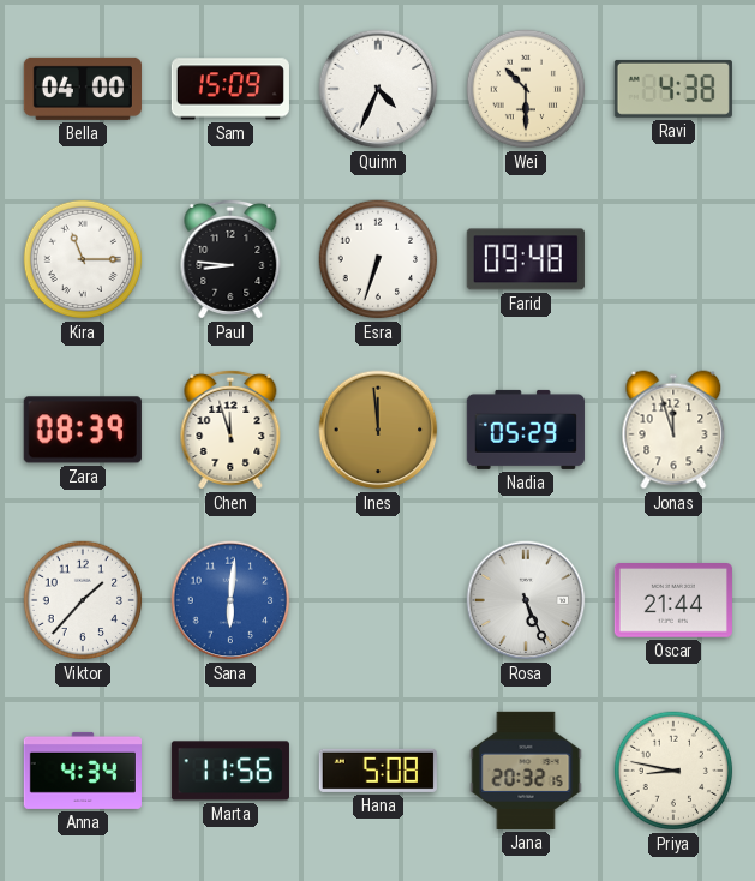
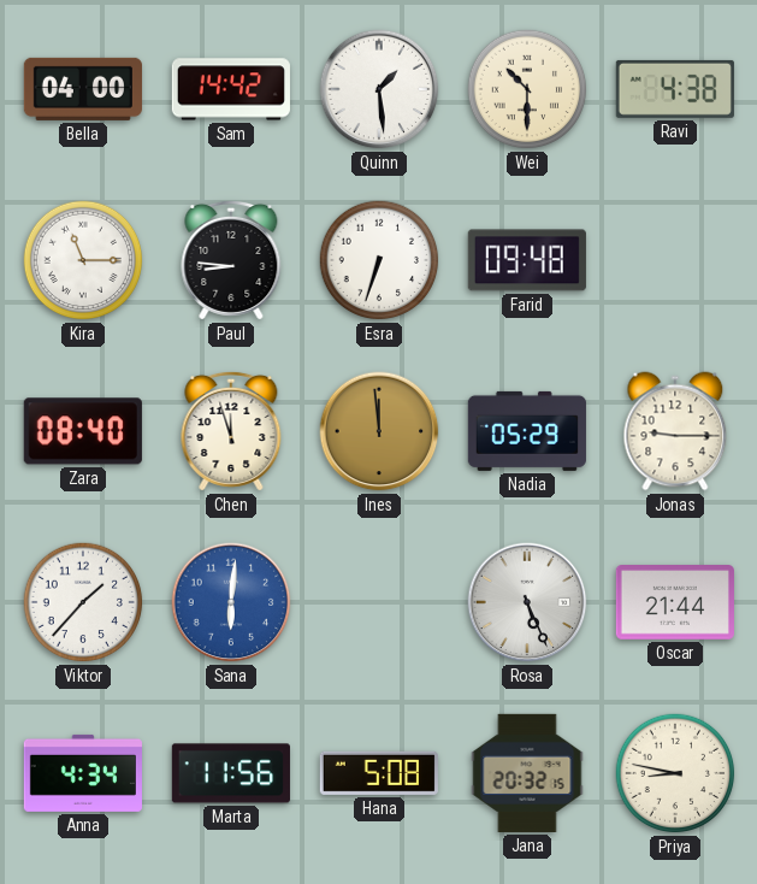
Sam: 15:09 -> 14:42 (231, 89)
Quinn: 4:34 -> 1:29 (379, 89)
Zara: 08:39 -> 08:40 (83, 431)
Jonas: 11:57 -> 9:15 (675, 431)
